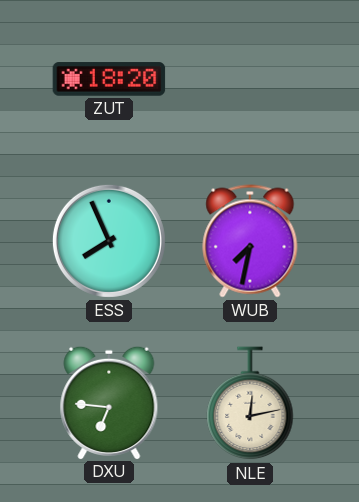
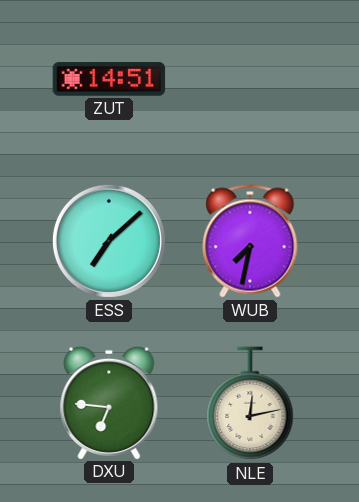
ZUT: 18:20 -> 14:51 (109, 79)
ESS: 7:56 -> 7:08 (109, 241)
